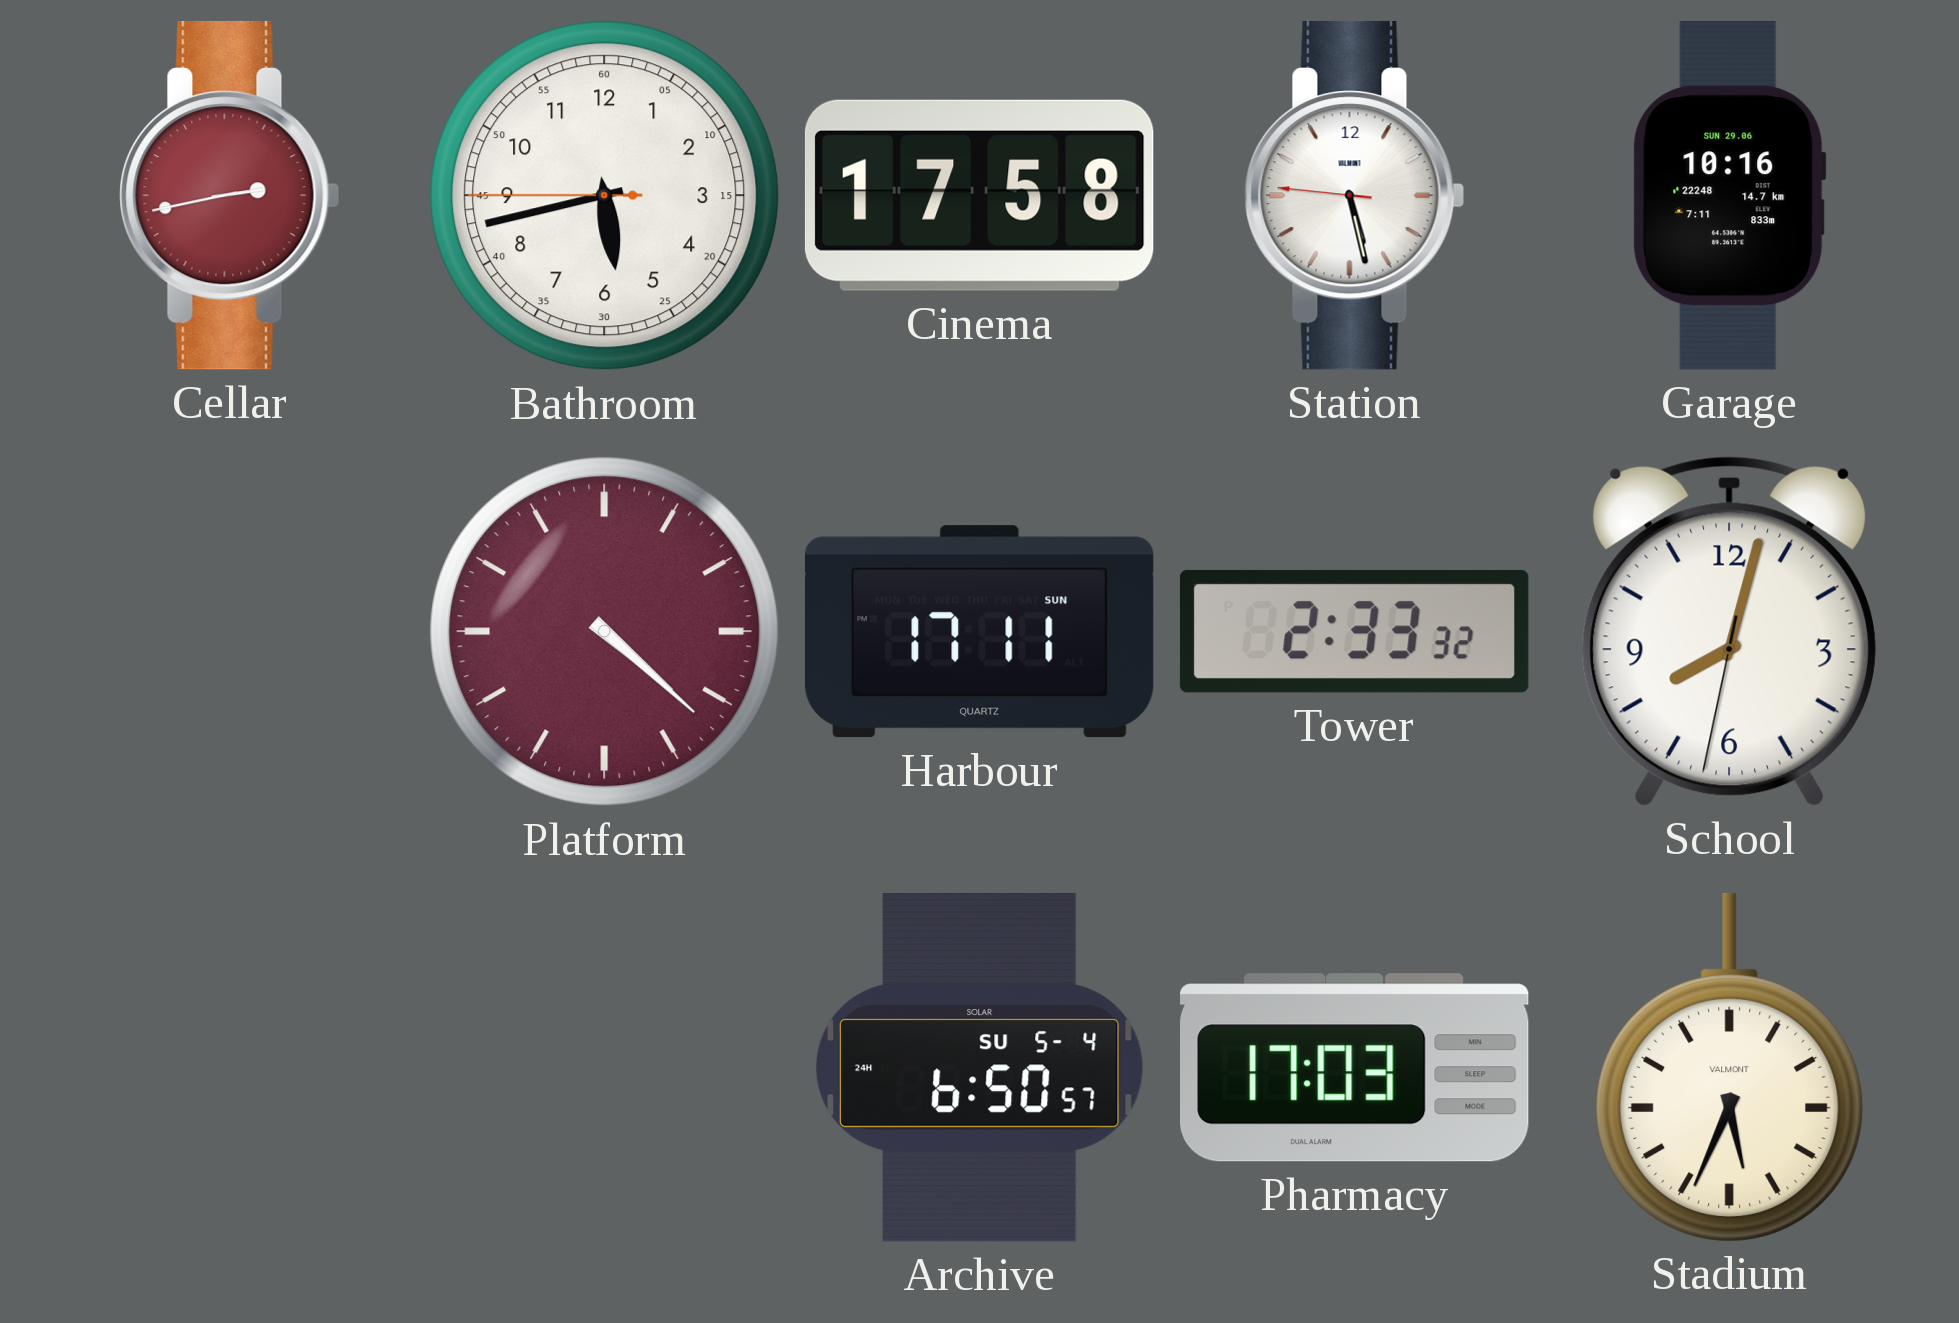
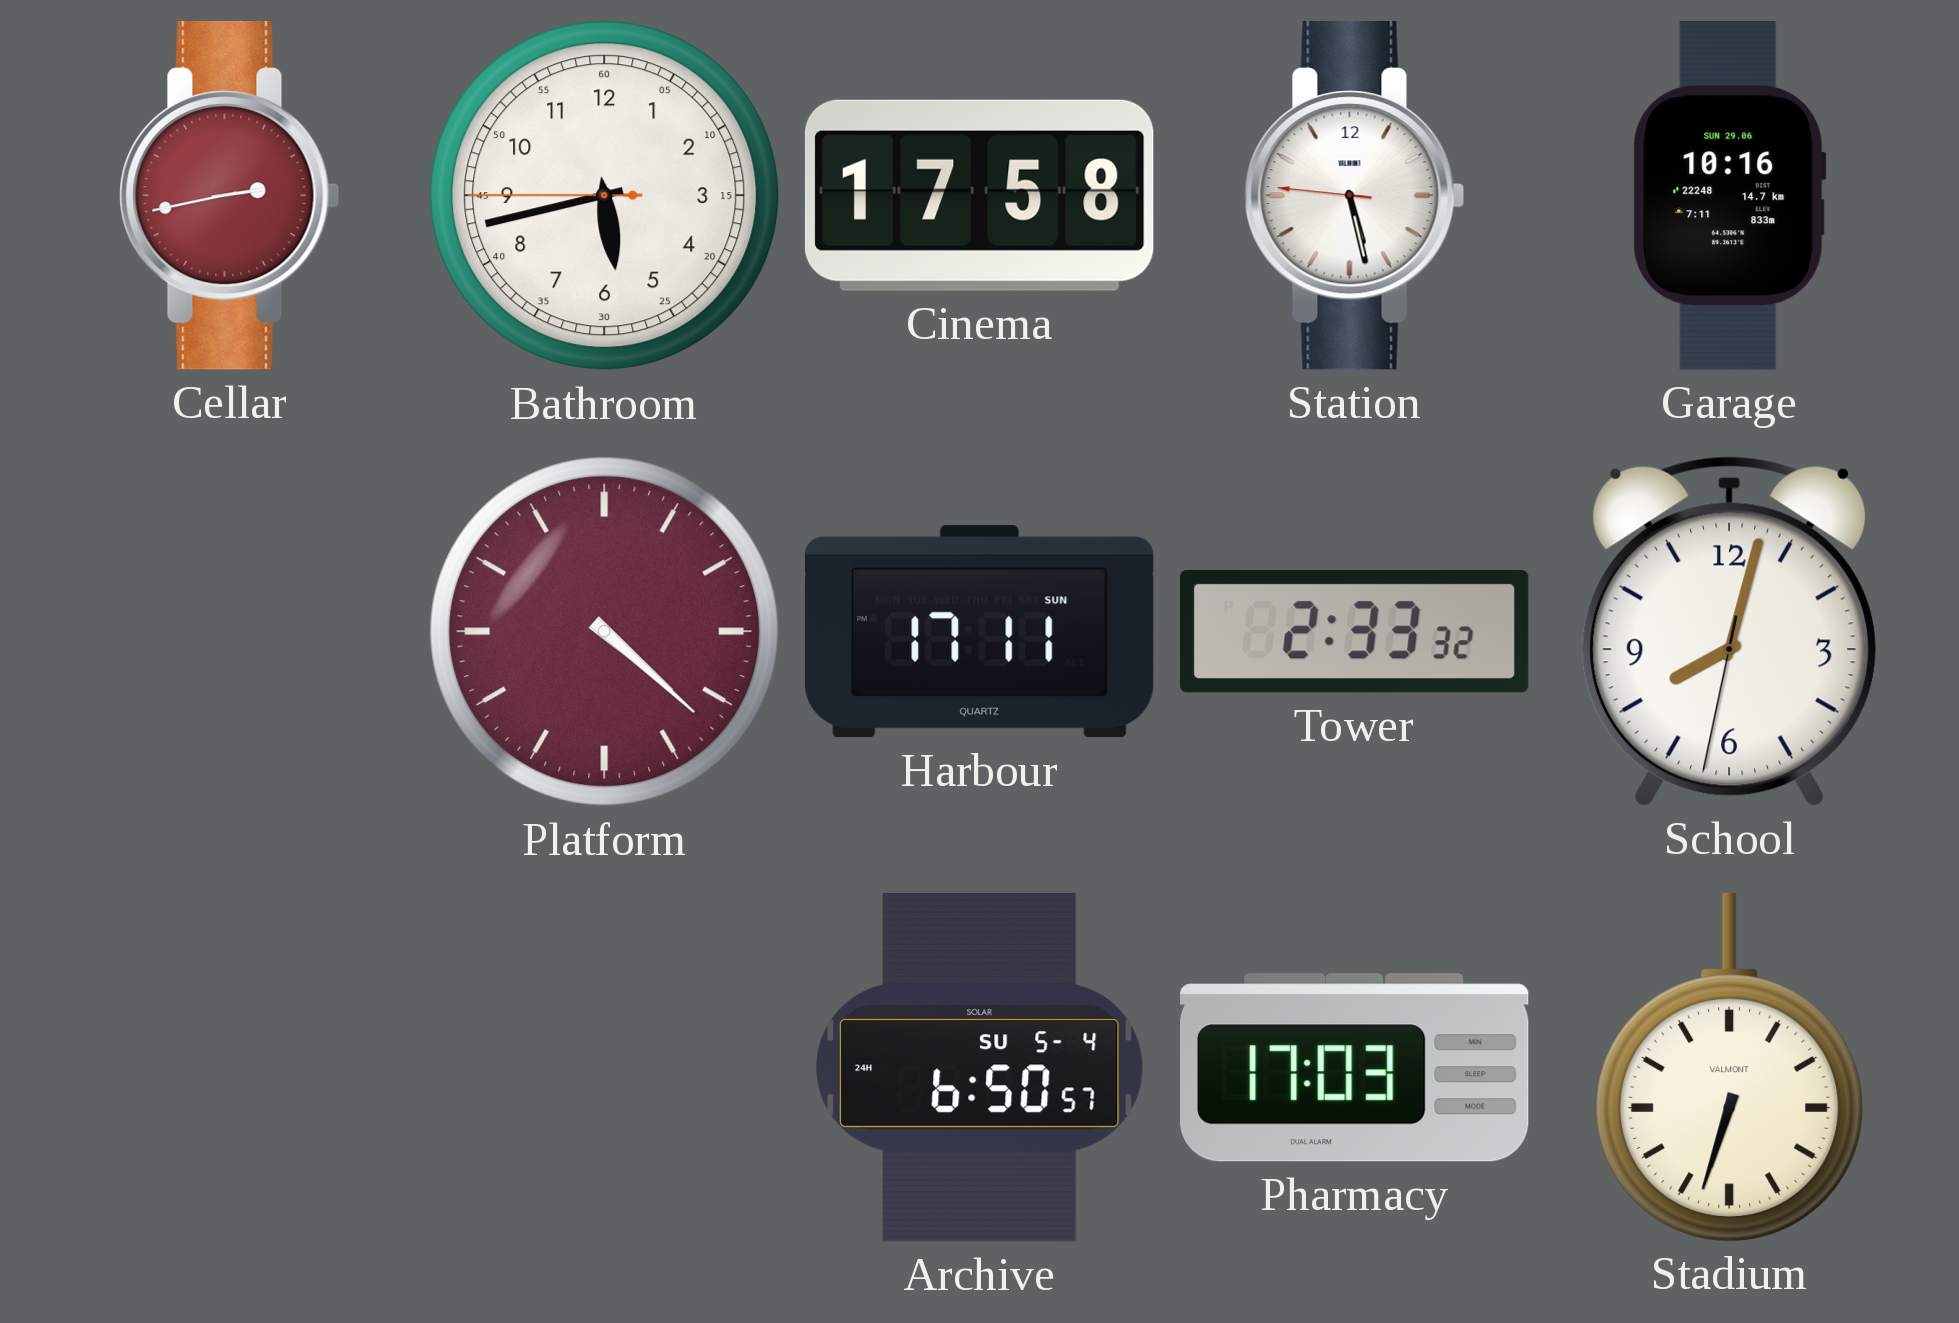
Stadium: 5:34 -> 6:33 (1730, 1067)
